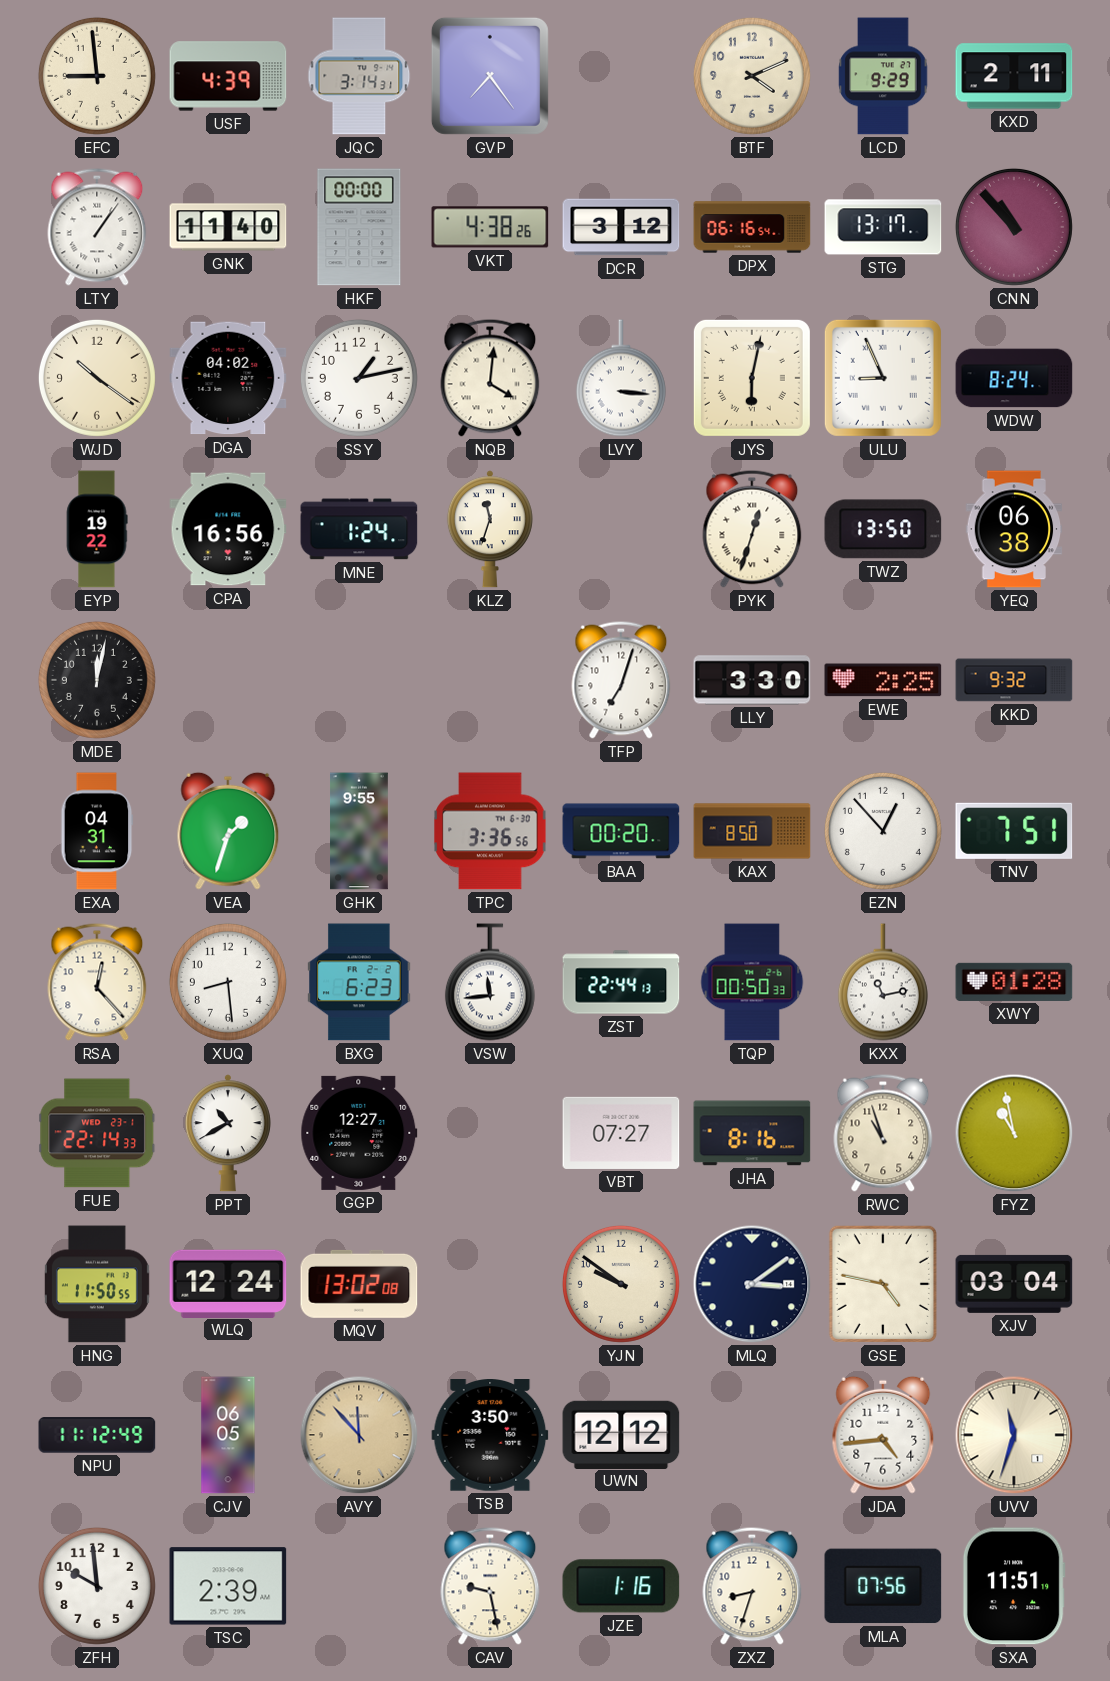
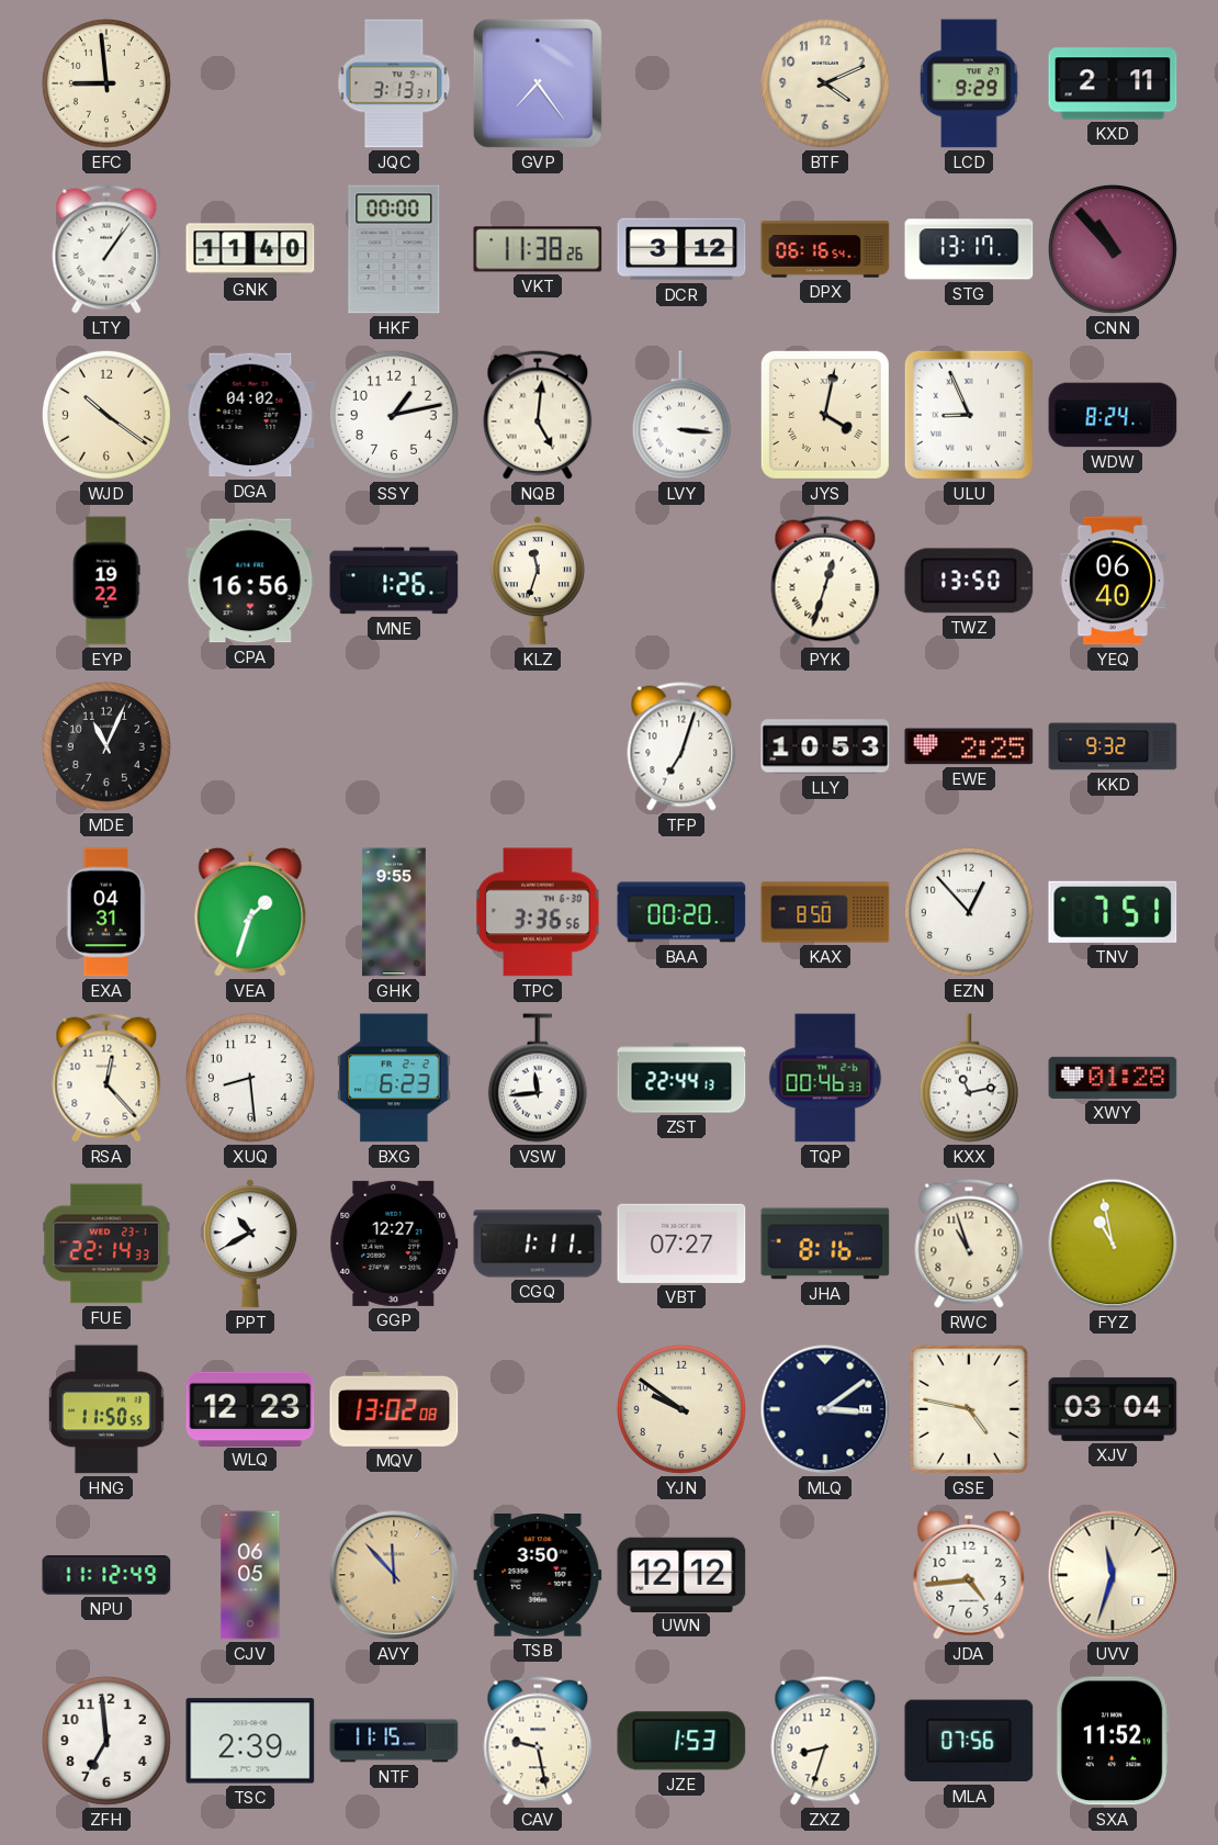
USF: 4:39 -> none (228, 76)
JQC: 3:14 -> 3:13 (394, 83)
VKT: 4:38 -> 11:38 (538, 249)
NQB: 4:01 -> 5:01 (538, 415)
JYS: 6:02 -> 4:02 (825, 415)
MNE: 1:24 -> 1:26 (394, 581)
YEQ: 06:38 -> 06:40 (1113, 581)
MDE: 12:02 -> 11:04 (106, 746)
LLY: 3:30 -> 10:53 (825, 746)
TQP: 00:50 -> 00:46 (825, 1078)
CGQ: none -> 1:11 (538, 1244)
WLQ: 12:24 -> 12:23 (250, 1408)
ZFH: 9:59 -> 6:59 (106, 1741)
NTF: none -> 11:15 (394, 1741)
JZE: 1:16 -> 1:53 (681, 1741)
SXA: 11:51 -> 11:52 (1113, 1741)
